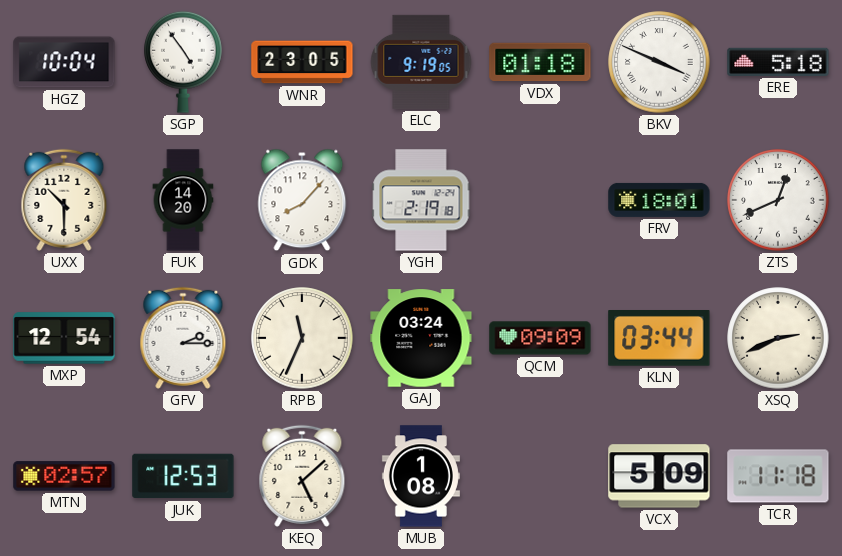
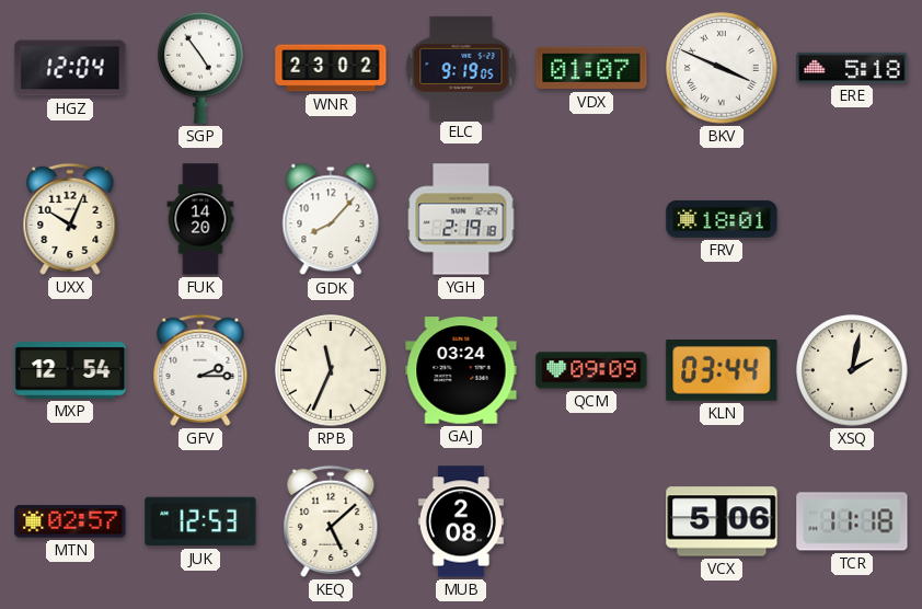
HGZ: 10:04 -> 12:04 (70, 68)
WNR: 23:05 -> 23:02 (331, 68)
VDX: 01:18 -> 01:07 (591, 68)
UXX: 10:30 -> 10:04 (70, 219)
ZTS: 12:41 -> none (778, 200)
XSQ: 2:41 -> 2:02 (852, 370)
MUB: 1:08 -> 2:08 (461, 521)
VCX: 5:09 -> 5:06 (722, 521)
